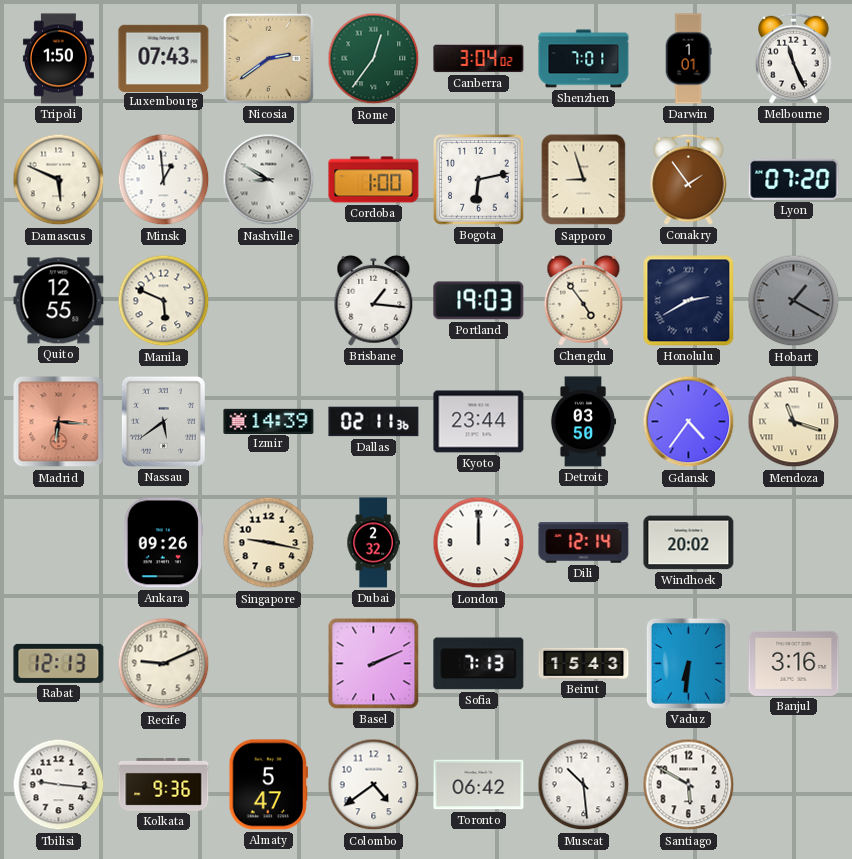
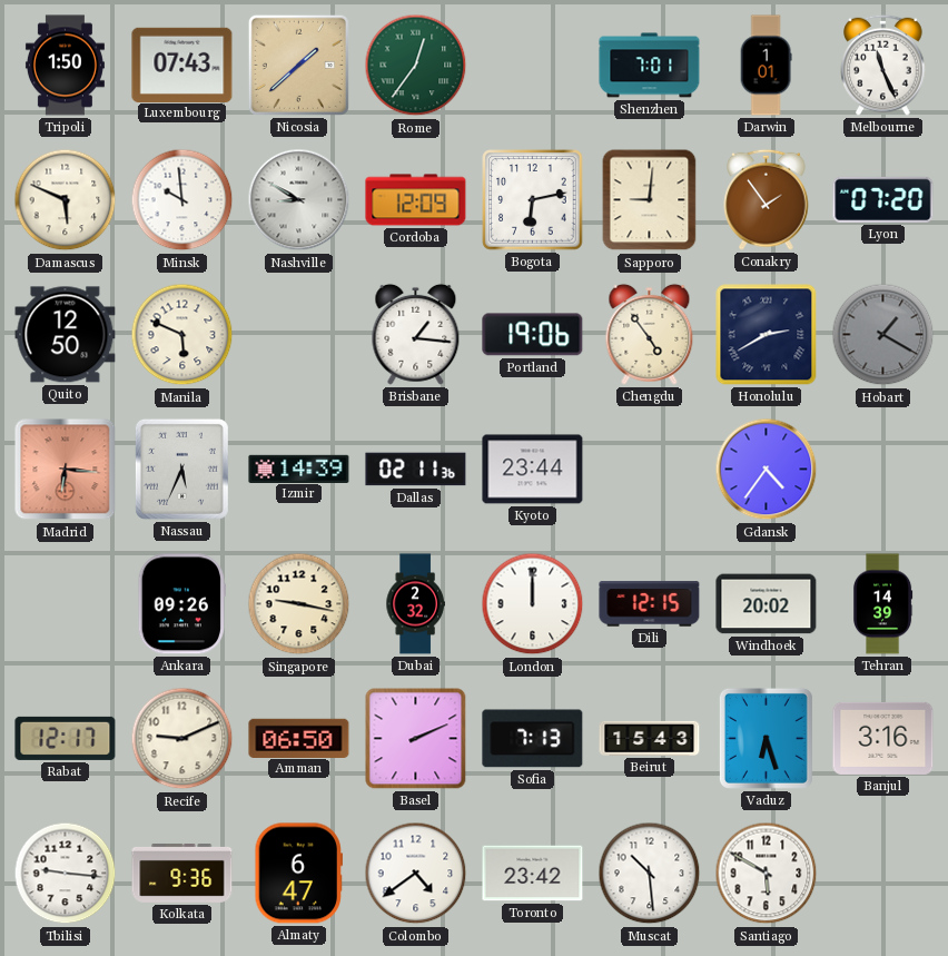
Nicosia: 2:39 -> 1:38 (298, 65)
Canberra: 3:04 -> none (479, 59)
Minsk: 12:59 -> 9:59 (182, 200)
Cordoba: 1:00 -> 12:09 (416, 200)
Sapporo: 8:57 -> 9:01 (650, 200)
Quito: 12:55 -> 12:50 (66, 335)
Portland: 19:03 -> 19:06 (533, 335)
Nassau: 5:39 -> 5:34 (181, 469)
Detroit: 03:50 -> none (583, 422)
Mendoza: 11:18 -> none (794, 422)
Dili: 12:14 -> 12:15 (650, 604)
Tehran: none -> 14:39 (883, 604)
Rabat: 12:13 -> 12:17 (66, 738)
Amman: none -> 06:50 (299, 738)
Vaduz: 6:31 -> 6:27 (766, 738)
Almaty: 5:47 -> 6:47 (298, 874)
Toronto: 06:42 -> 23:42 (533, 874)
